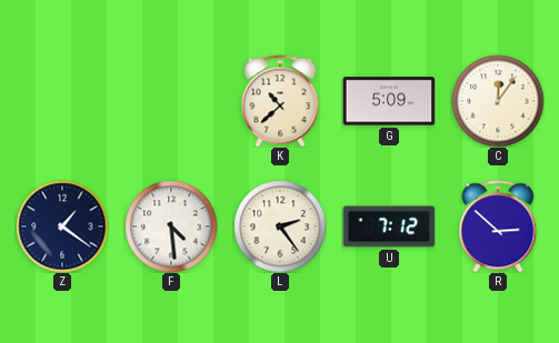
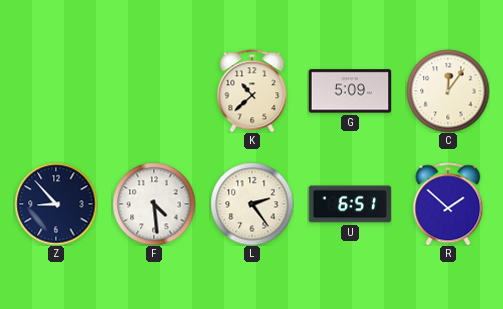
Z: 1:21 -> 8:53 (56, 204)
U: 7:12 -> 6:51 (350, 204)
R: 2:52 -> 1:52 (448, 204)
